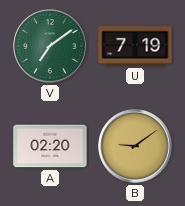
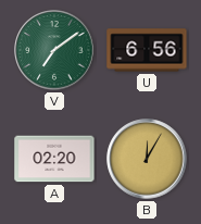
U: 7:19 -> 6:56 (147, 50)
B: 9:09 -> 12:05 (147, 159)
